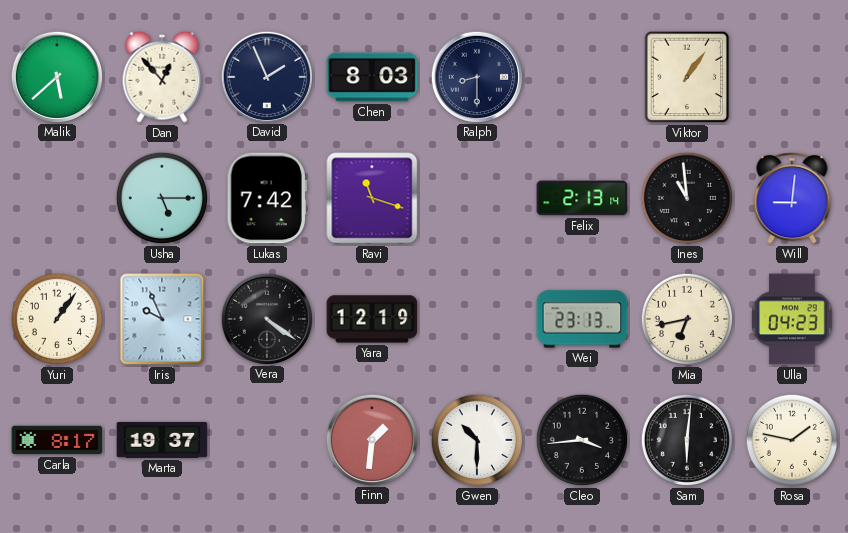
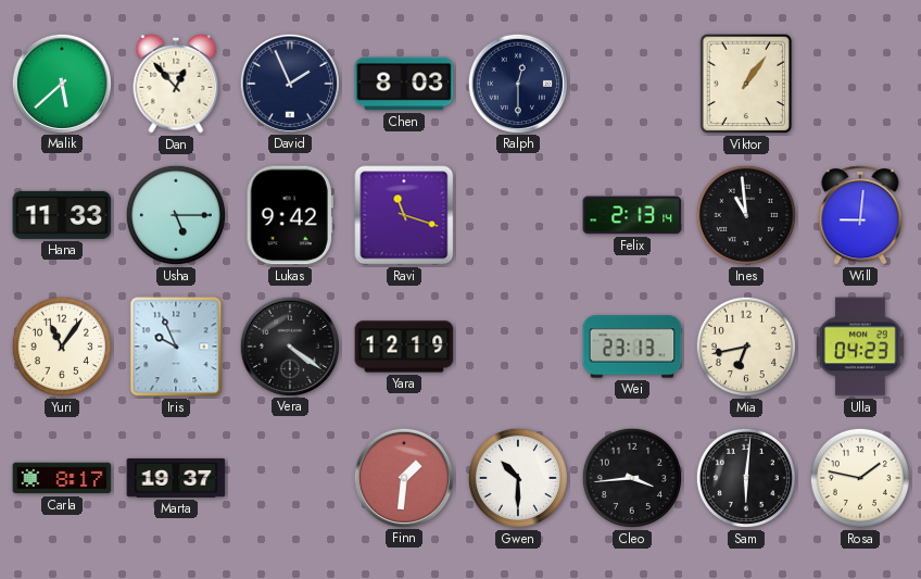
Ralph: 8:30 -> 12:30 (517, 83)
Hana: none -> 11:33 (62, 215)
Lukas: 7:42 -> 9:42 (290, 215)
Yuri: 1:06 -> 11:06 (62, 347)
